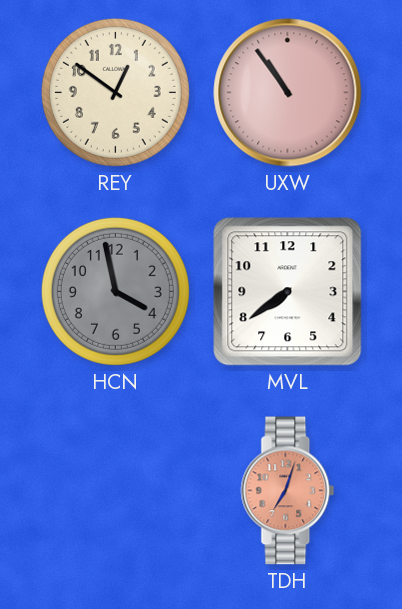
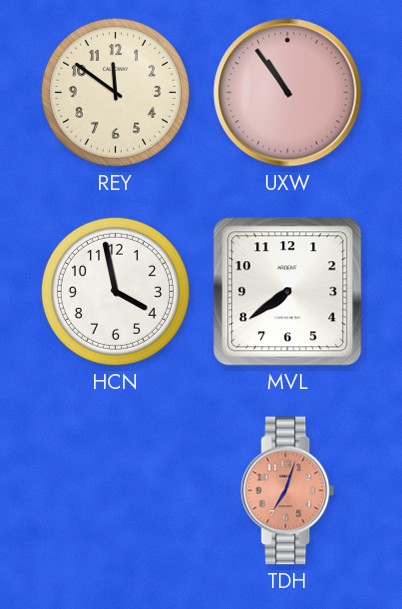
REY: 12:51 -> 11:51 (115, 92)
HCN dial: grey -> white (115, 291)
